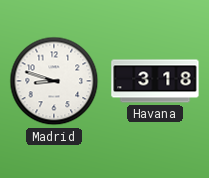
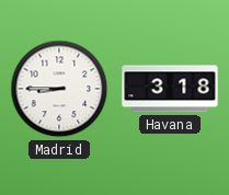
Madrid: 8:48 -> 8:45 (59, 89)
